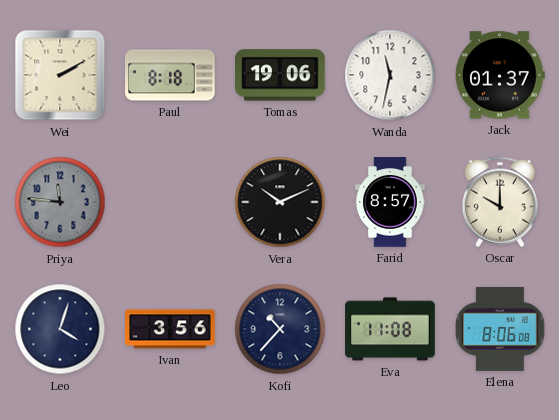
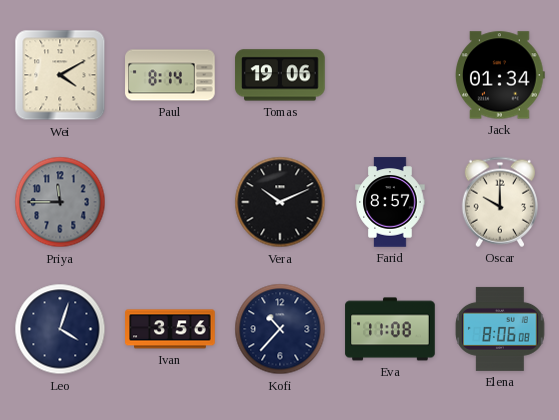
Wei: 2:10 -> 4:10 (60, 75)
Paul: 8:18 -> 8:14 (170, 75)
Wanda: 11:32 -> none (390, 75)
Jack: 01:37 -> 01:34 (500, 75)
Priya: 11:46 -> 11:45 (60, 202)
